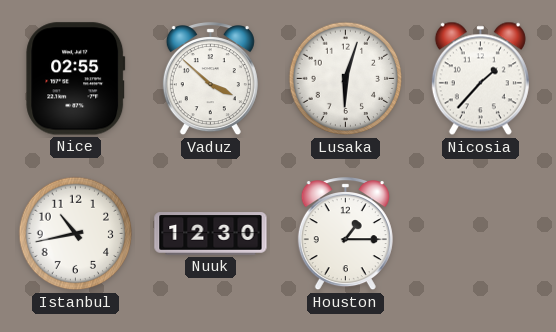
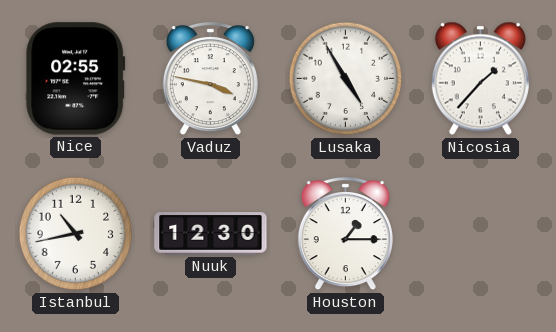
Vaduz: 3:52 -> 3:47 (210, 79)
Lusaka: 6:03 -> 4:55 (346, 79)
